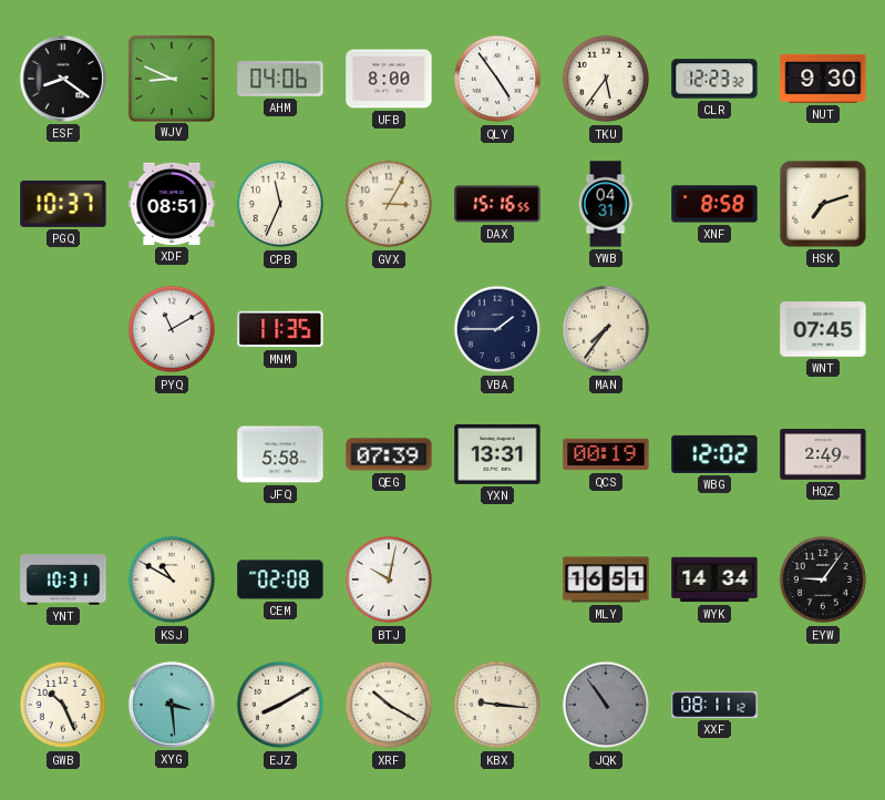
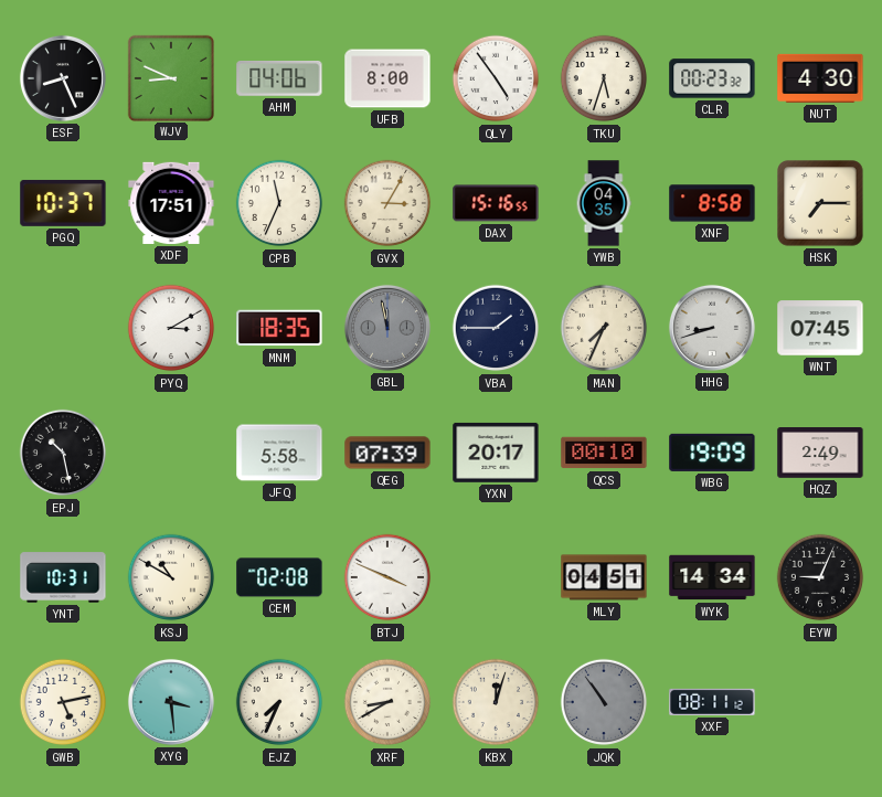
ESF: 8:21 -> 8:26 (63, 78)
TKU: 5:36 -> 5:33 (604, 78)
CLR: 12:23 -> 00:23 (712, 78)
NUT: 9:30 -> 4:30 (820, 78)
XDF: 08:51 -> 17:51 (171, 203)
YWB: 04:31 -> 04:35 (604, 203)
HSK: 7:12 -> 7:15 (820, 203)
PYQ: 11:10 -> 3:10 (171, 328)
MNM: 11:35 -> 18:35 (279, 328)
GBL: none -> 11:58 (387, 328)
MAN: 7:36 -> 7:34 (604, 328)
HHG: none -> 8:42 (712, 328)
EPJ: none -> 10:28 (63, 453)
YXN: 13:31 -> 20:17 (496, 453)
QCS: 00:19 -> 00:10 (604, 453)
WBG: 12:02 -> 19:09 (712, 453)
BTJ: 10:02 -> 3:49 (387, 577)
MLY: 16:51 -> 04:51 (604, 577)
EYW: 9:06 -> 9:04 (820, 577)
GWB: 10:26 -> 5:13 (63, 702)
EJZ: 8:10 -> 7:34 (279, 702)
XRF: 10:20 -> 8:40 (387, 702)
KBX: 9:16 -> 12:03 (496, 702)
